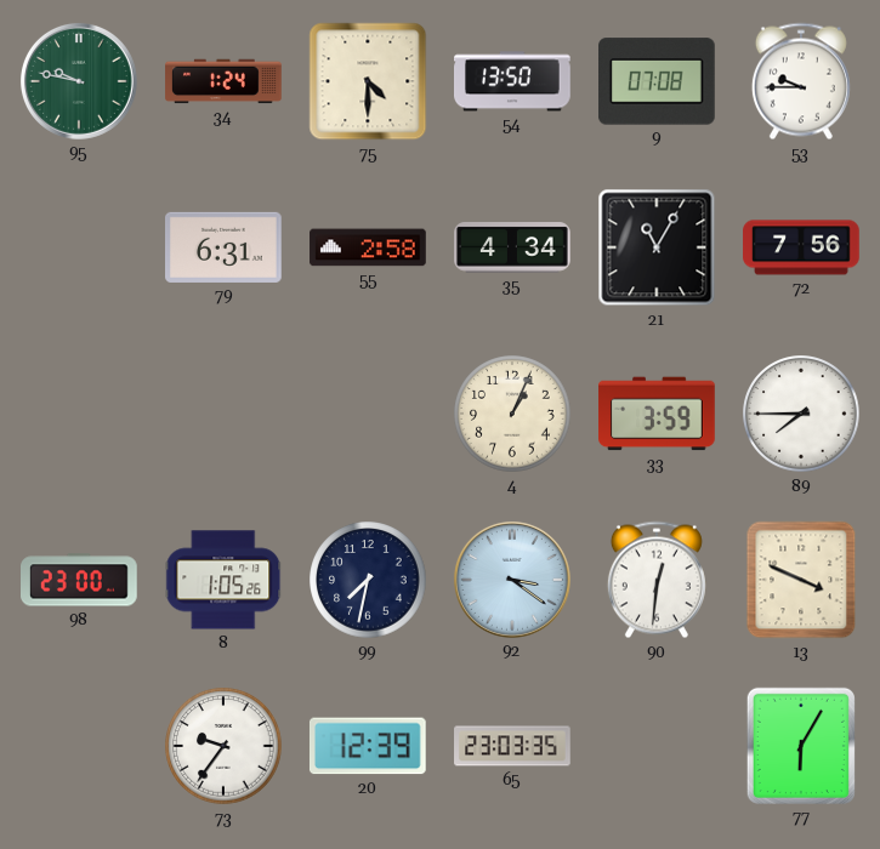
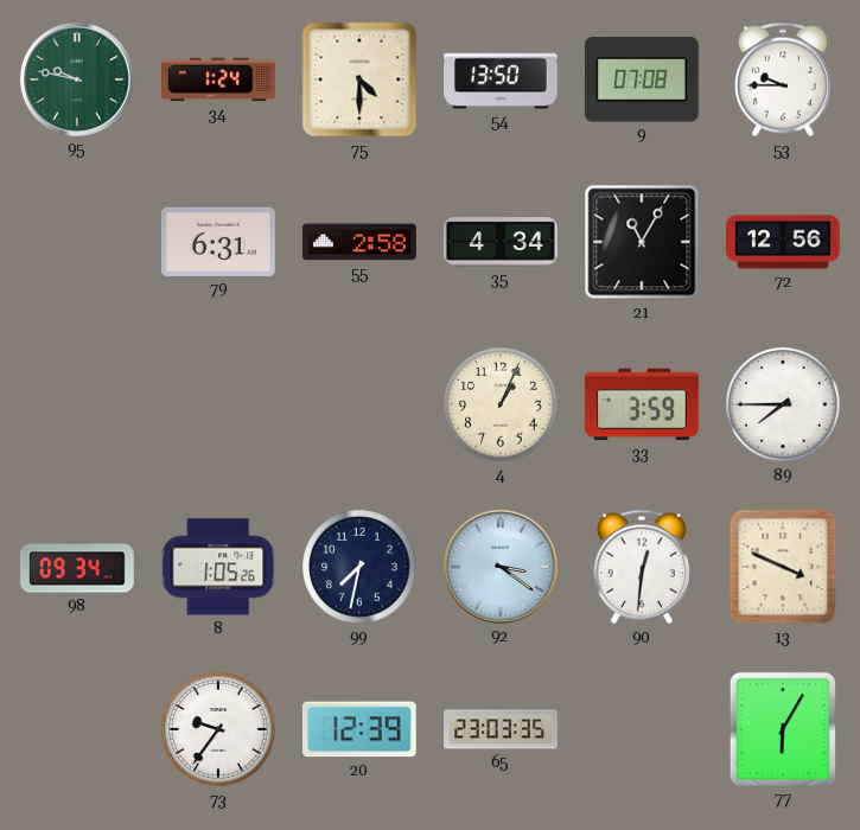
72: 7:56 -> 12:56 (783, 242)
98: 23:00 -> 09:34 (78, 567)
